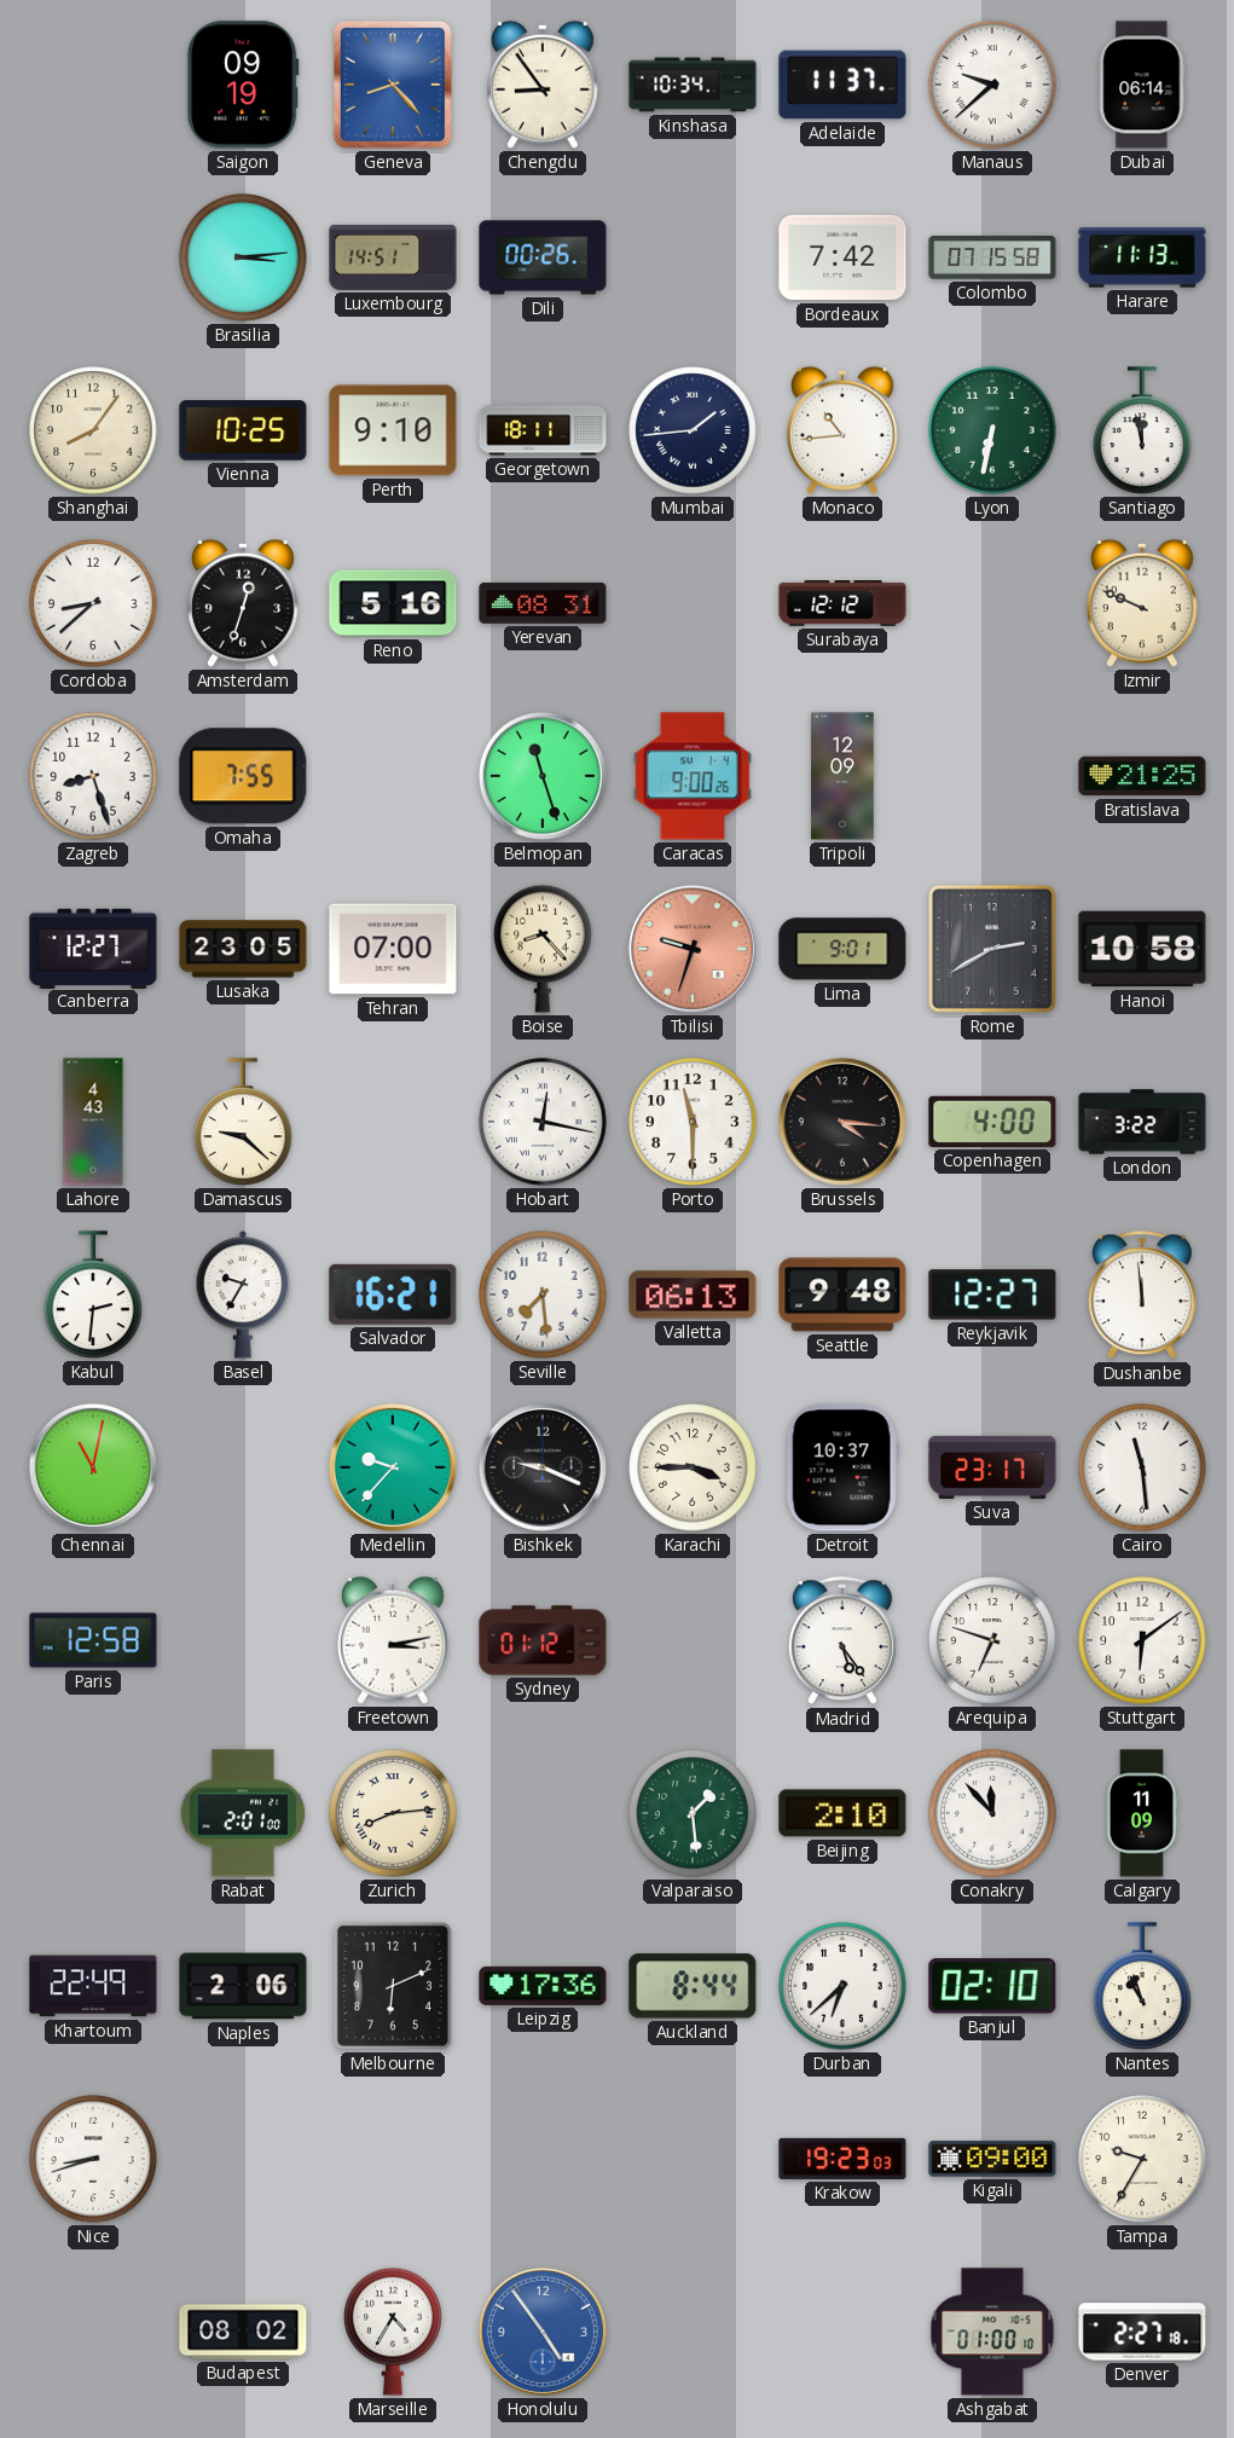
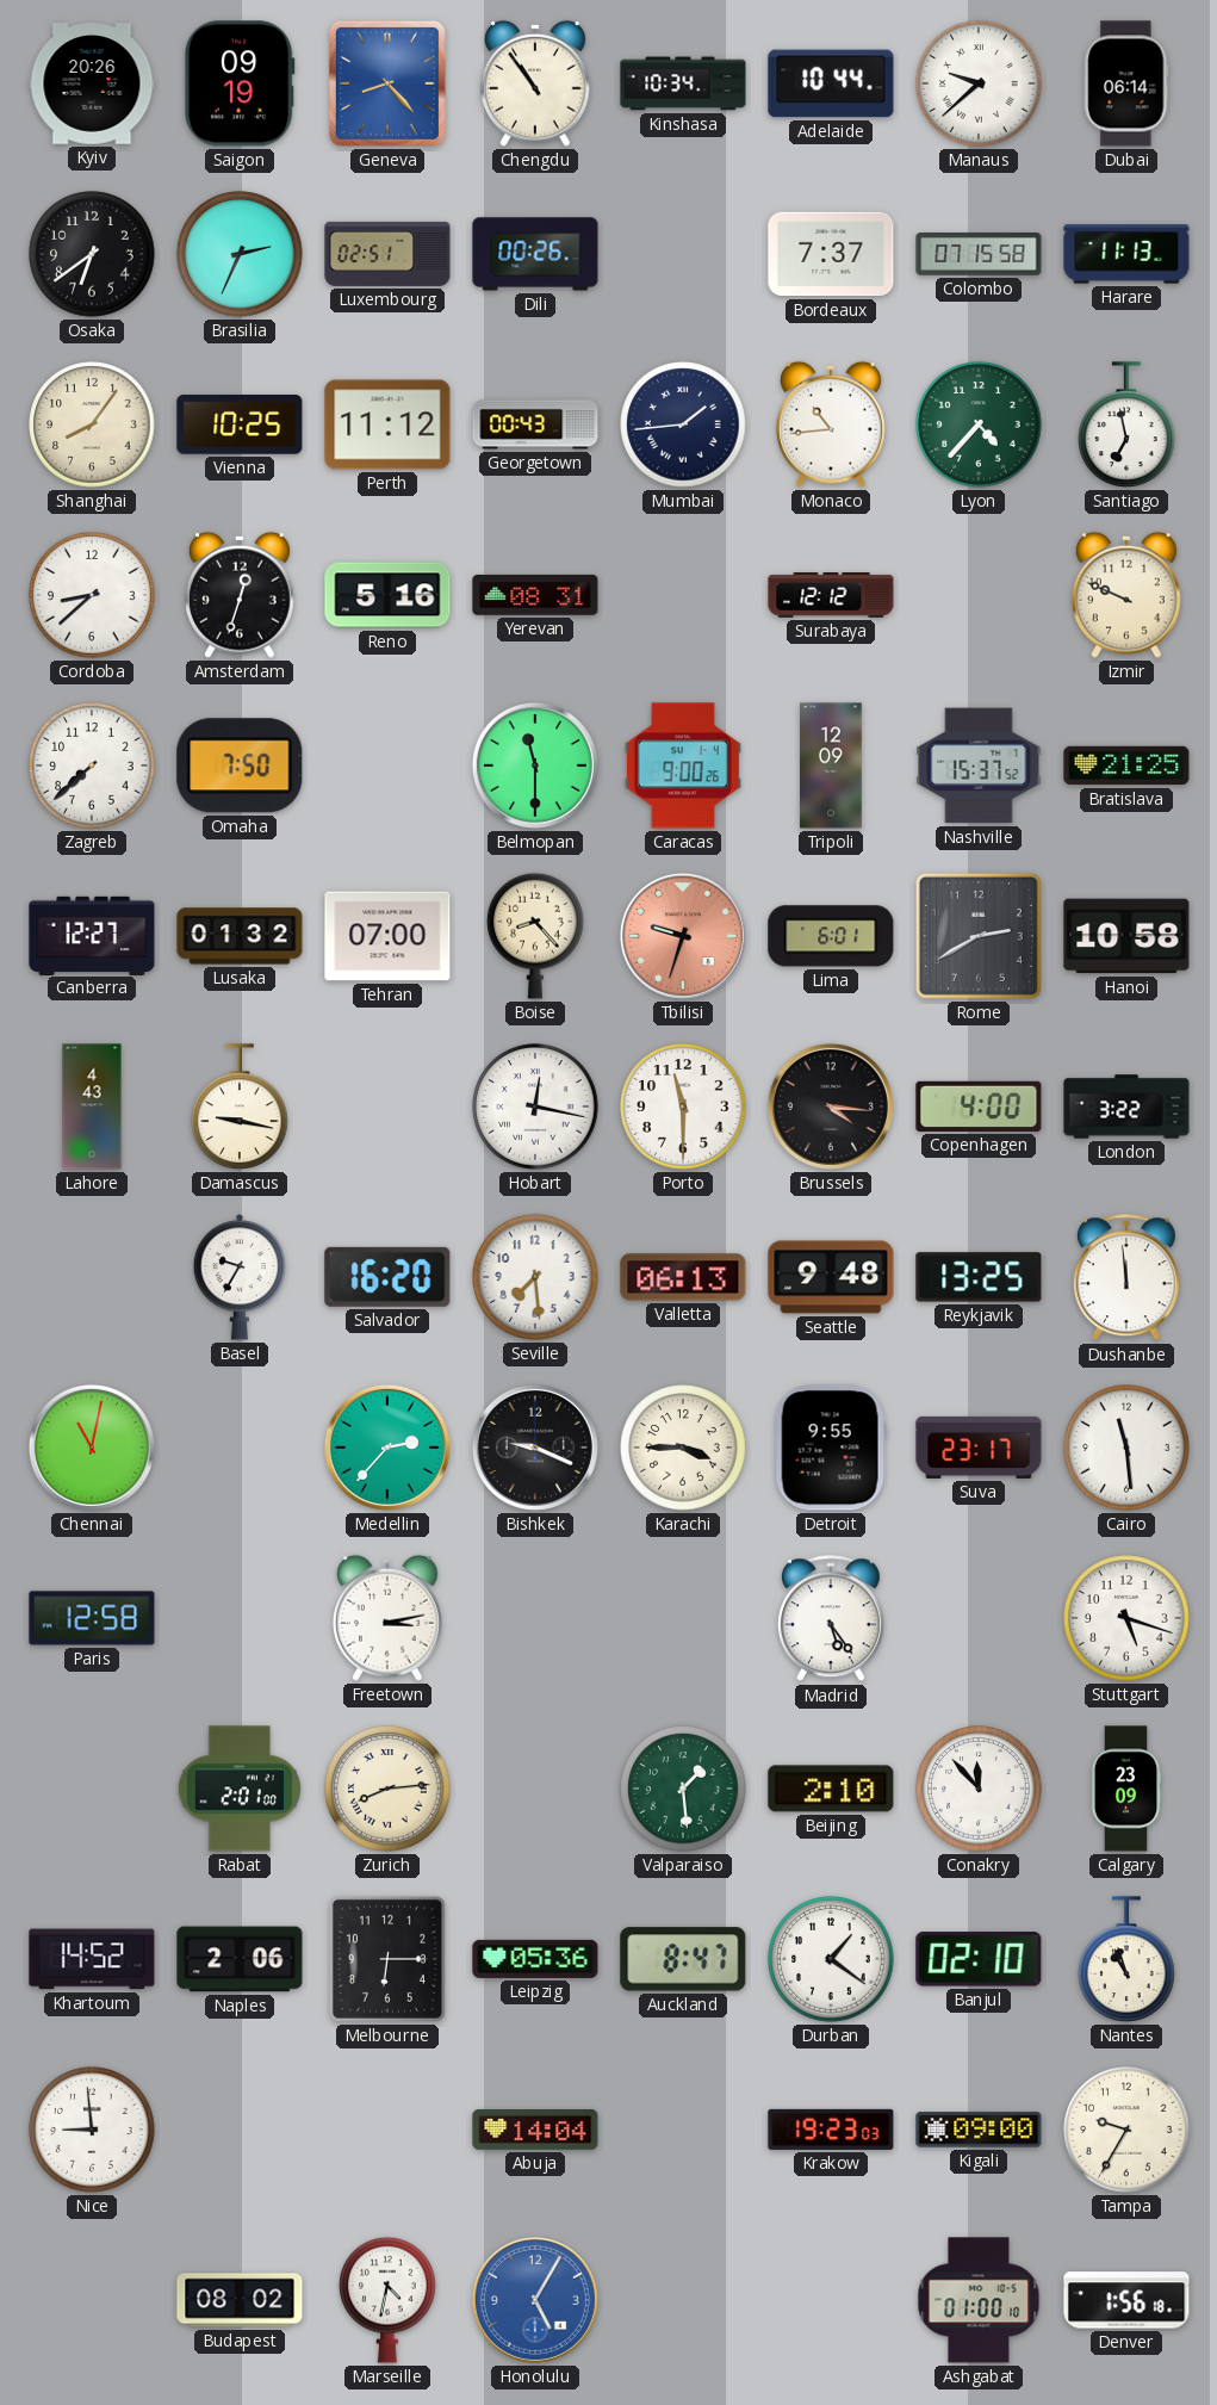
Kyiv: none -> 20:26 (92, 83)
Chengdu: 8:54 -> 10:54 (536, 83)
Adelaide: 11:37 -> 10:44 (831, 83)
Osaka: none -> 6:39 (92, 254)
Brasilia: 3:14 -> 2:34 (240, 254)
Luxembourg: 14:51 -> 02:51 (387, 254)
Bordeaux: 7:42 -> 7:37 (831, 254)
Perth: 9:10 -> 11:12 (387, 424)
Georgetown: 18:11 -> 00:43 (535, 424)
Lyon: 6:32 -> 4:37 (979, 424)
Santiago: 11:58 -> 6:58 (1126, 424)
Zagreb: 8:27 -> 7:38 (92, 765)
Omaha: 7:55 -> 7:50 (240, 765)
Belmopan: 11:27 -> 11:30 (535, 765)
Nashville: none -> 15:37 (979, 765)
Lusaka: 23:05 -> 01:32 (240, 936)
Lima: 9:01 -> 6:01 (831, 936)
Damascus: 9:22 -> 9:17 (240, 1107)
Kabul: 2:31 -> none (93, 1295)
Salvador: 16:21 -> 16:20 (387, 1277)
Reykjavik: 12:27 -> 13:25 (979, 1277)
Medellin: 9:37 -> 2:37 (387, 1448)
Detroit: 10:37 -> 9:55 (831, 1448)
Sydney: 01:12 -> none (543, 1640)
Arequipa: 6:48 -> none (992, 1640)
Stuttgart: 6:09 -> 5:18 (1126, 1618)
Calgary: 11:09 -> 23:09 (1126, 1789)
Khartoum: 22:49 -> 14:52 (92, 1959)
Melbourne: 6:11 -> 6:15 (387, 1959)
Leipzig: 17:36 -> 05:36 (535, 1959)
Auckland: 8:44 -> 8:47 (683, 1959)
Durban: 6:38 -> 1:21 (831, 1959)
Nice: 8:42 -> 8:59 (92, 2130)
Abuja: none -> 14:04 (535, 2130)
Marseille: 4:35 -> 4:32 (387, 2300)
Honolulu: 4:54 -> 5:05 (535, 2300)
Denver: 2:27 -> 1:56 (1126, 2300)
